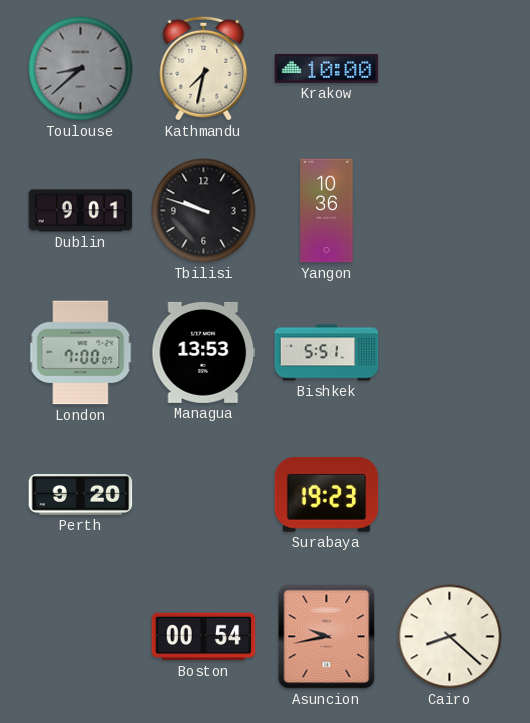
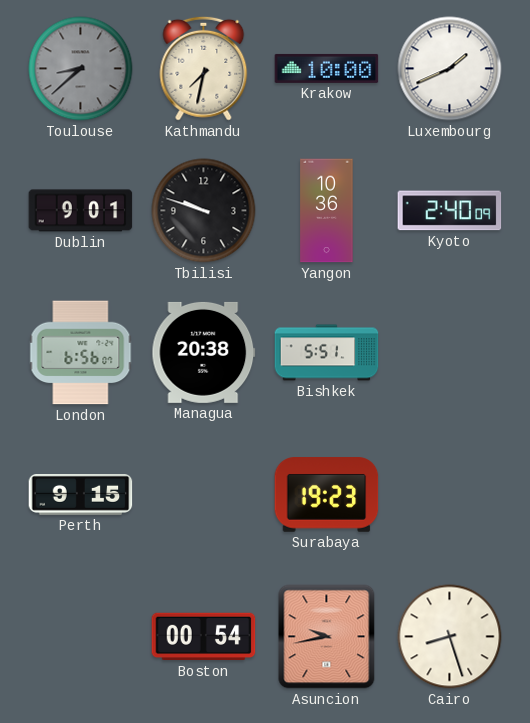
Luxembourg: none -> 1:41 (450, 69)
Kyoto: none -> 2:40 (450, 211)
London: 7:00 -> 6:56 (81, 353)
Managua: 13:53 -> 20:38 (204, 352)
Perth: 9:20 -> 9:15 (81, 495)
Cairo: 8:22 -> 8:27 (450, 637)
